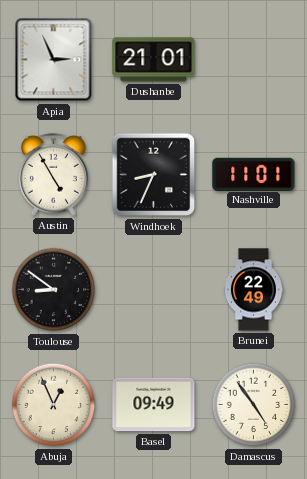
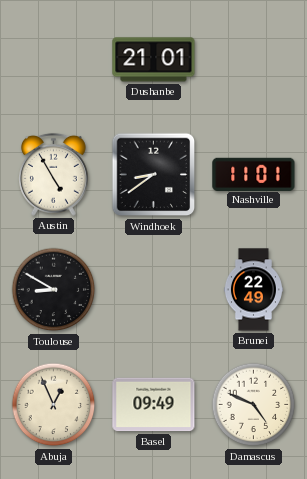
Apia: 2:56 -> none (54, 60)
Windhoek: 8:34 -> 8:39 (154, 175)
Toulouse: 8:51 -> 8:50 (54, 290)
Damascus: 4:54 -> 4:49 (254, 405)
